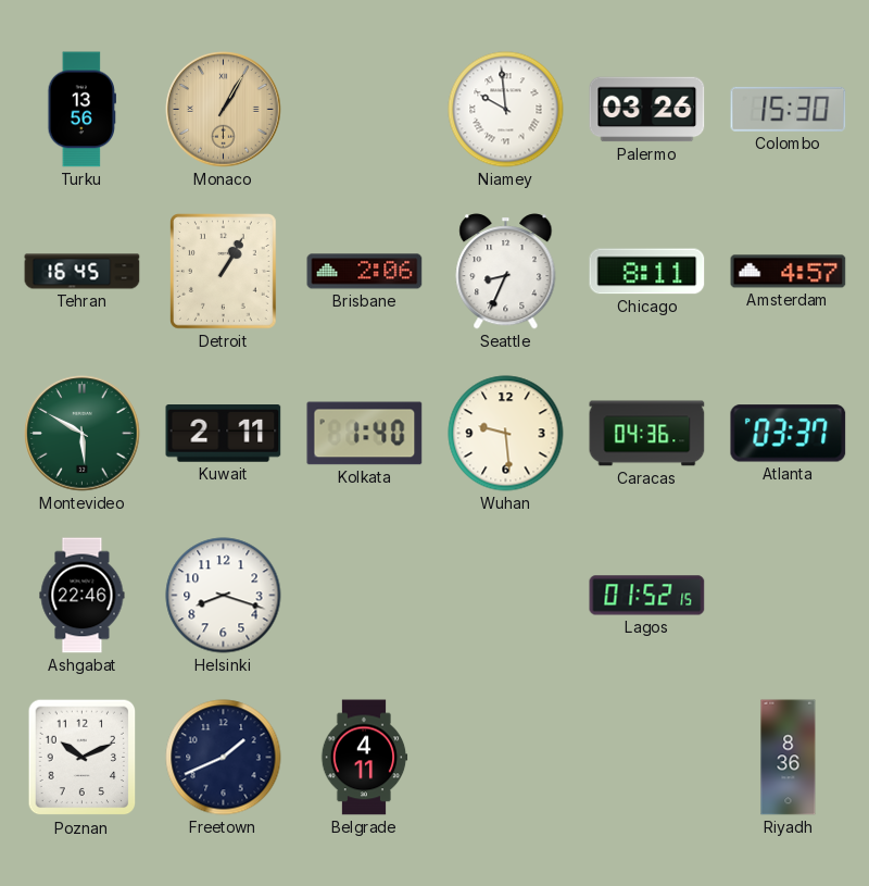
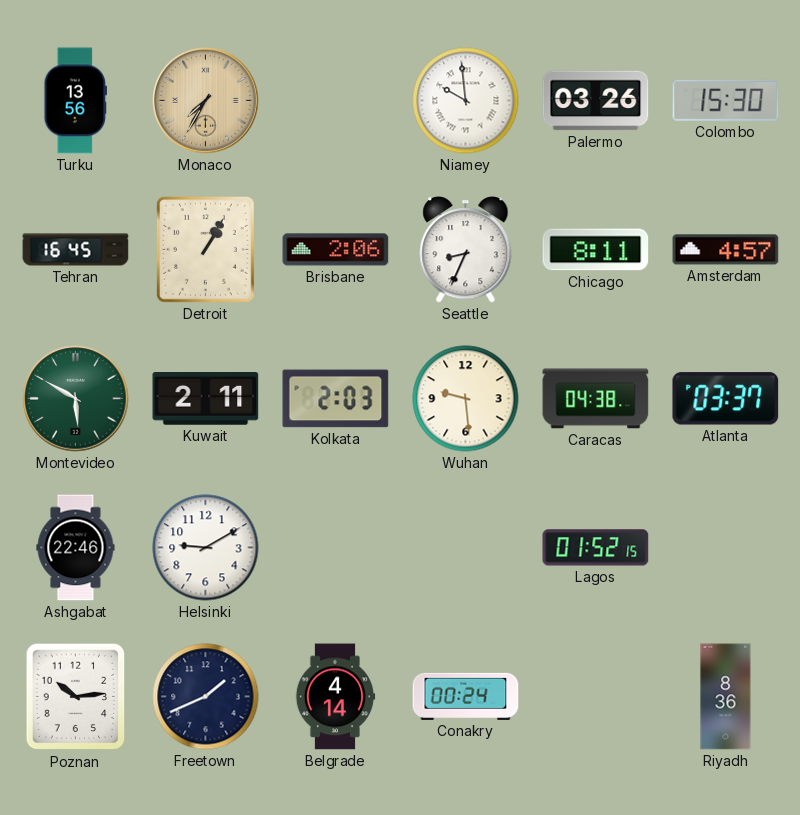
Monaco: 1:05 -> 7:35 (206, 101)
Kolkata: 1:40 -> 2:03 (336, 399)
Caracas: 04:36 -> 04:38 (596, 399)
Helsinki: 8:18 -> 9:10 (206, 548)
Poznan: 10:11 -> 10:14 (76, 697)
Belgrade: 4:11 -> 4:14 (335, 697)
Conakry: none -> 00:24 (466, 696)
